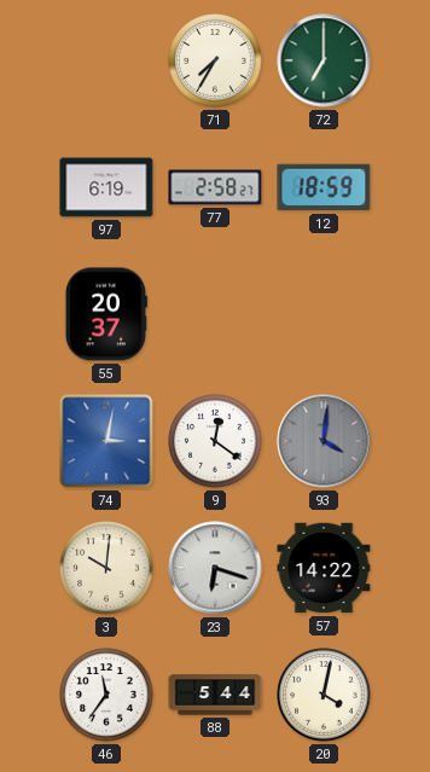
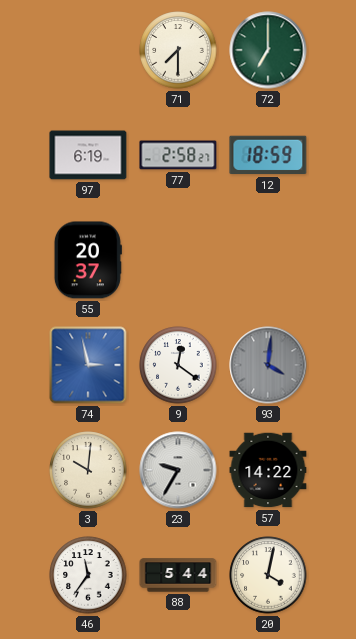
71: 7:35 -> 7:30 (178, 50)
74: 3:02 -> 2:58 (88, 365)
23: 6:18 -> 9:35 (178, 470)
